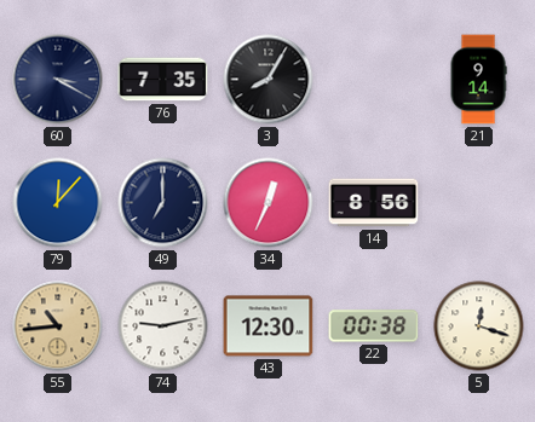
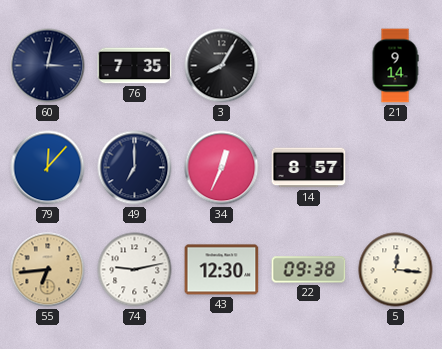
60: 3:20 -> 3:02 (48, 66)
14: 8:56 -> 8:57 (309, 168)
55: 10:44 -> 6:44 (48, 270)
22: 00:38 -> 09:38 (309, 270)
5: 12:18 -> 12:16 (396, 270)
